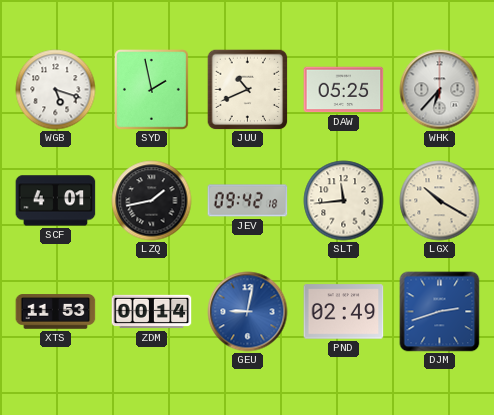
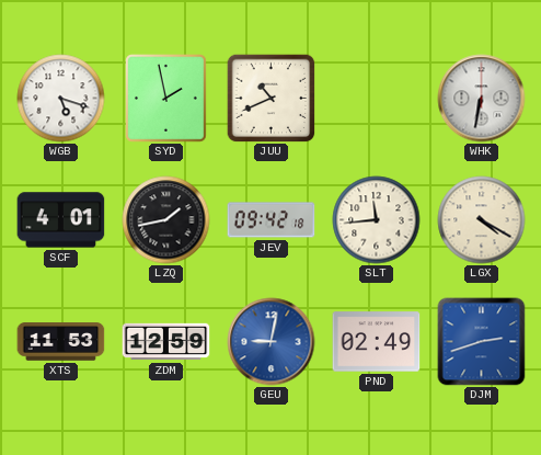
DAW: 05:25 -> none (344, 90)
WHK: 6:37 -> 6:32 (482, 99)
LGX: 10:20 -> 4:20 (482, 220)
ZDM: 00:14 -> 12:59 (166, 342)
